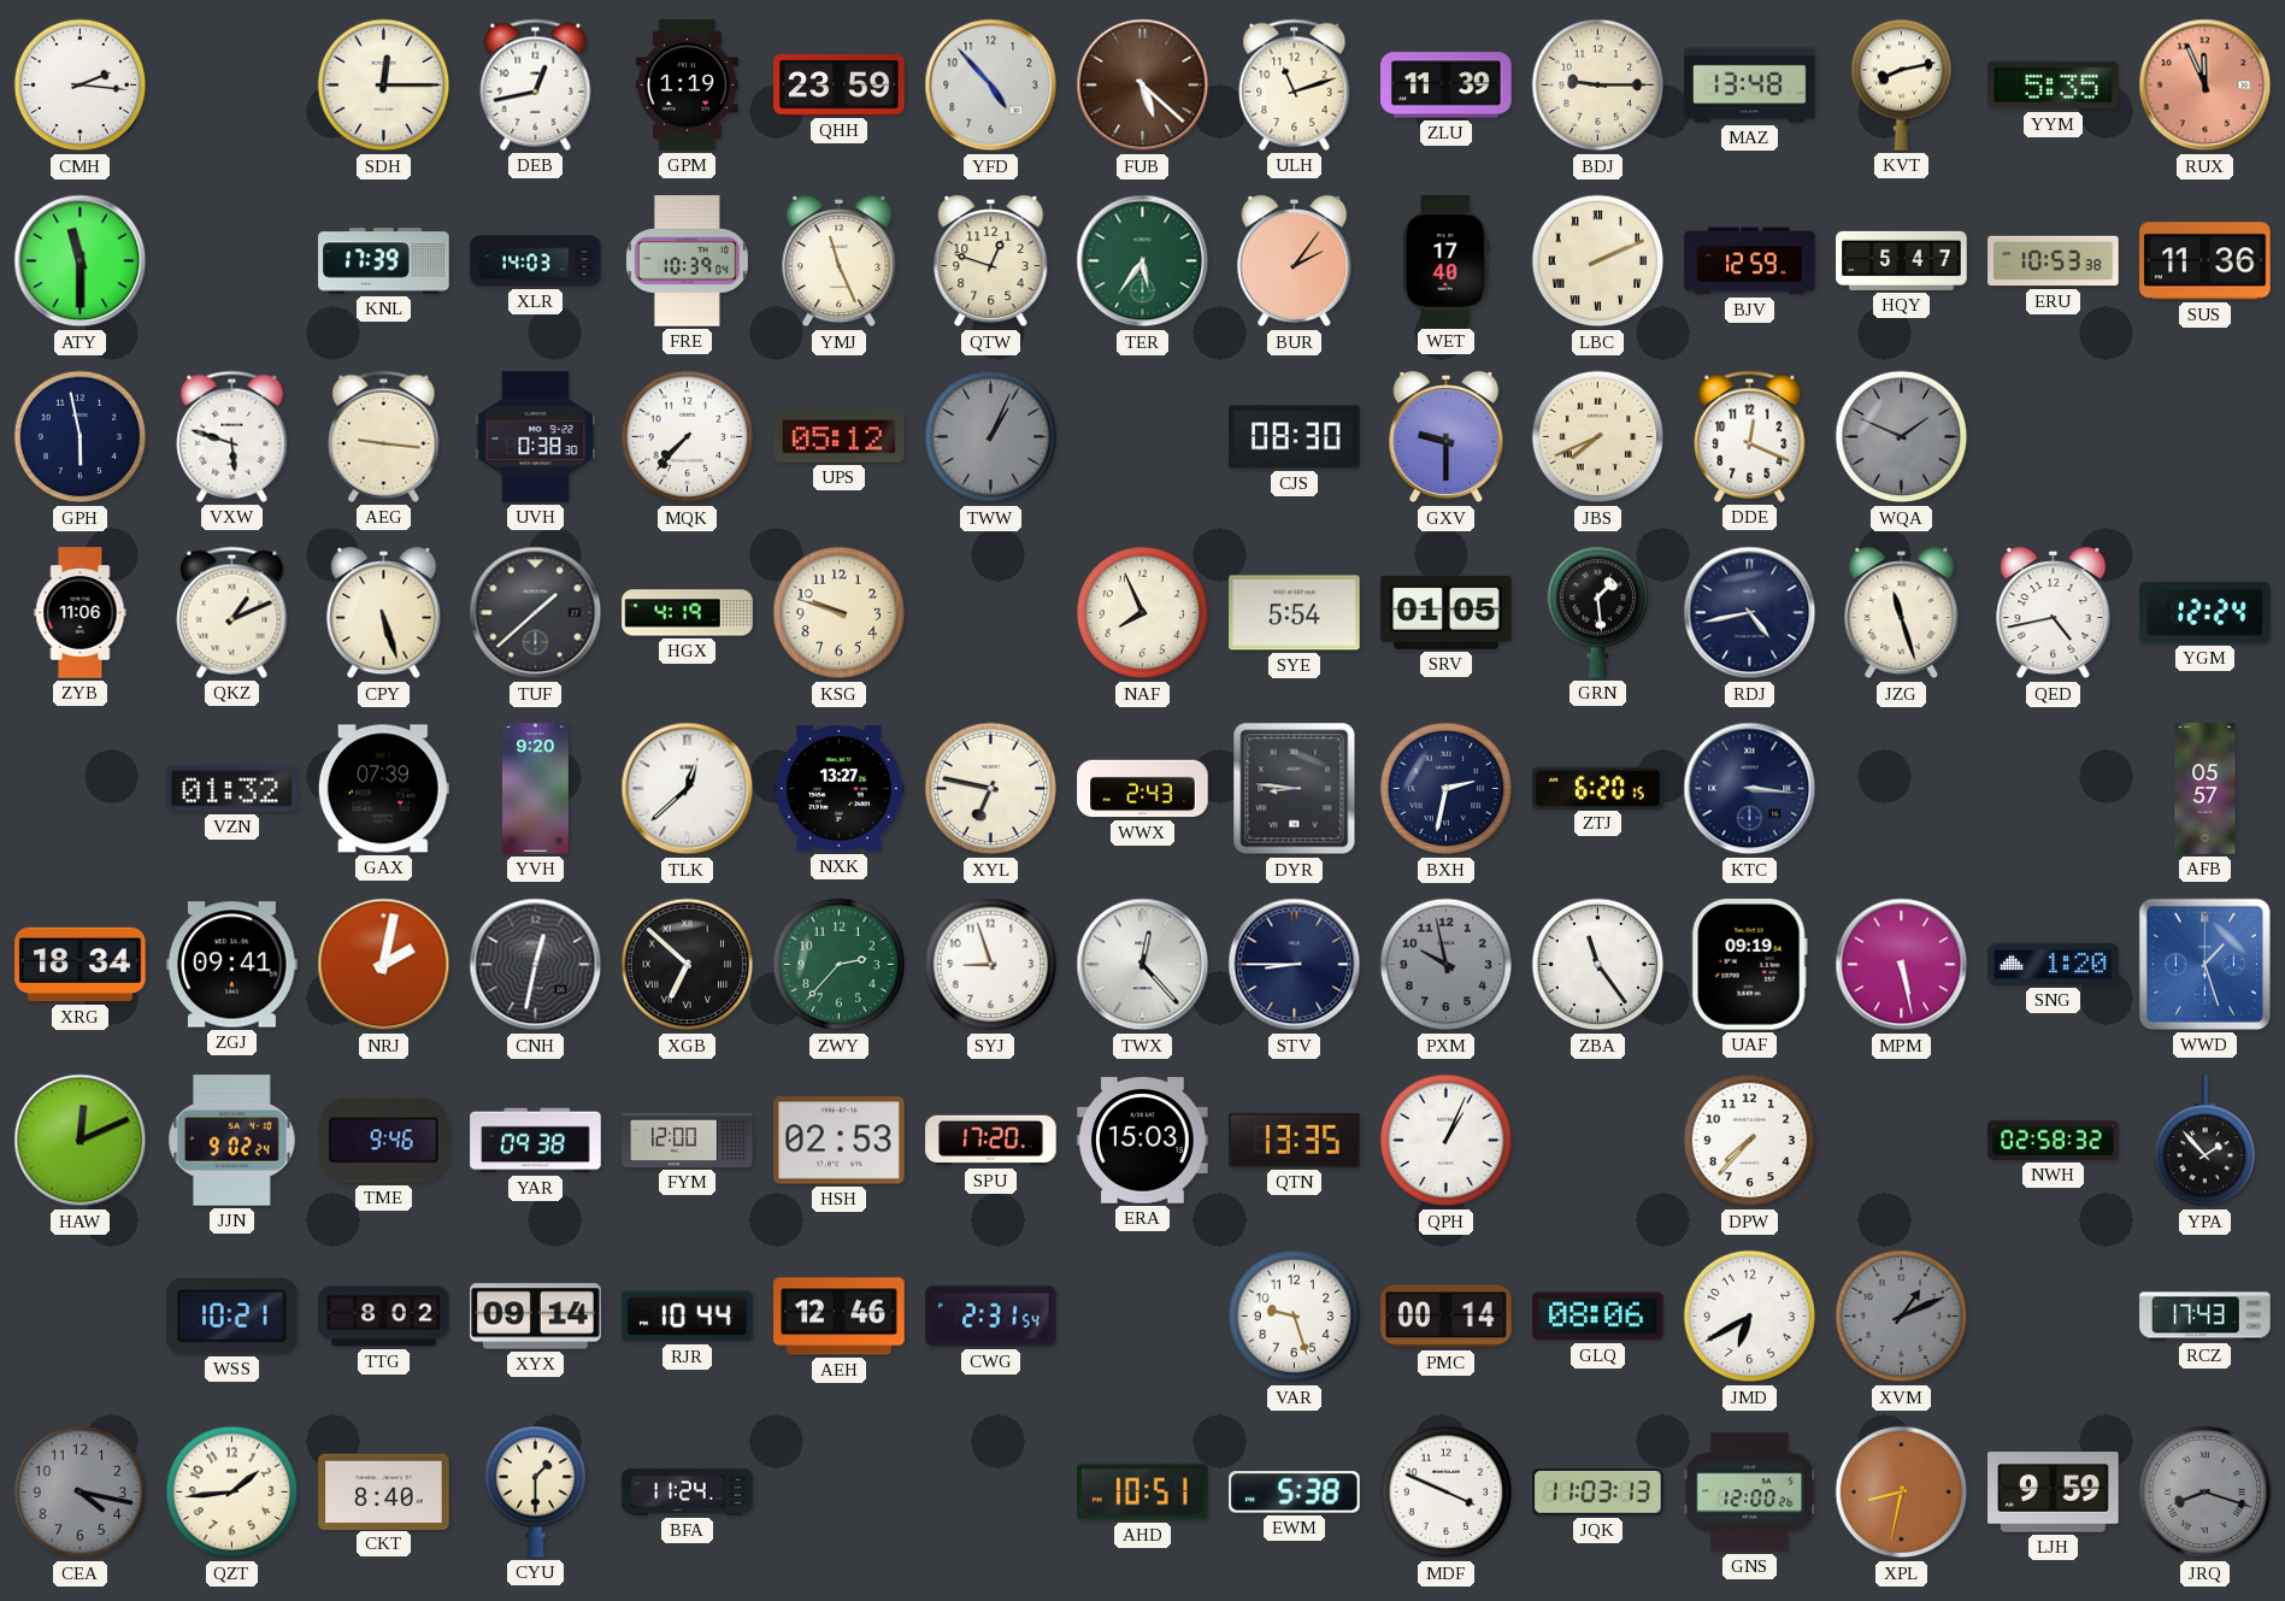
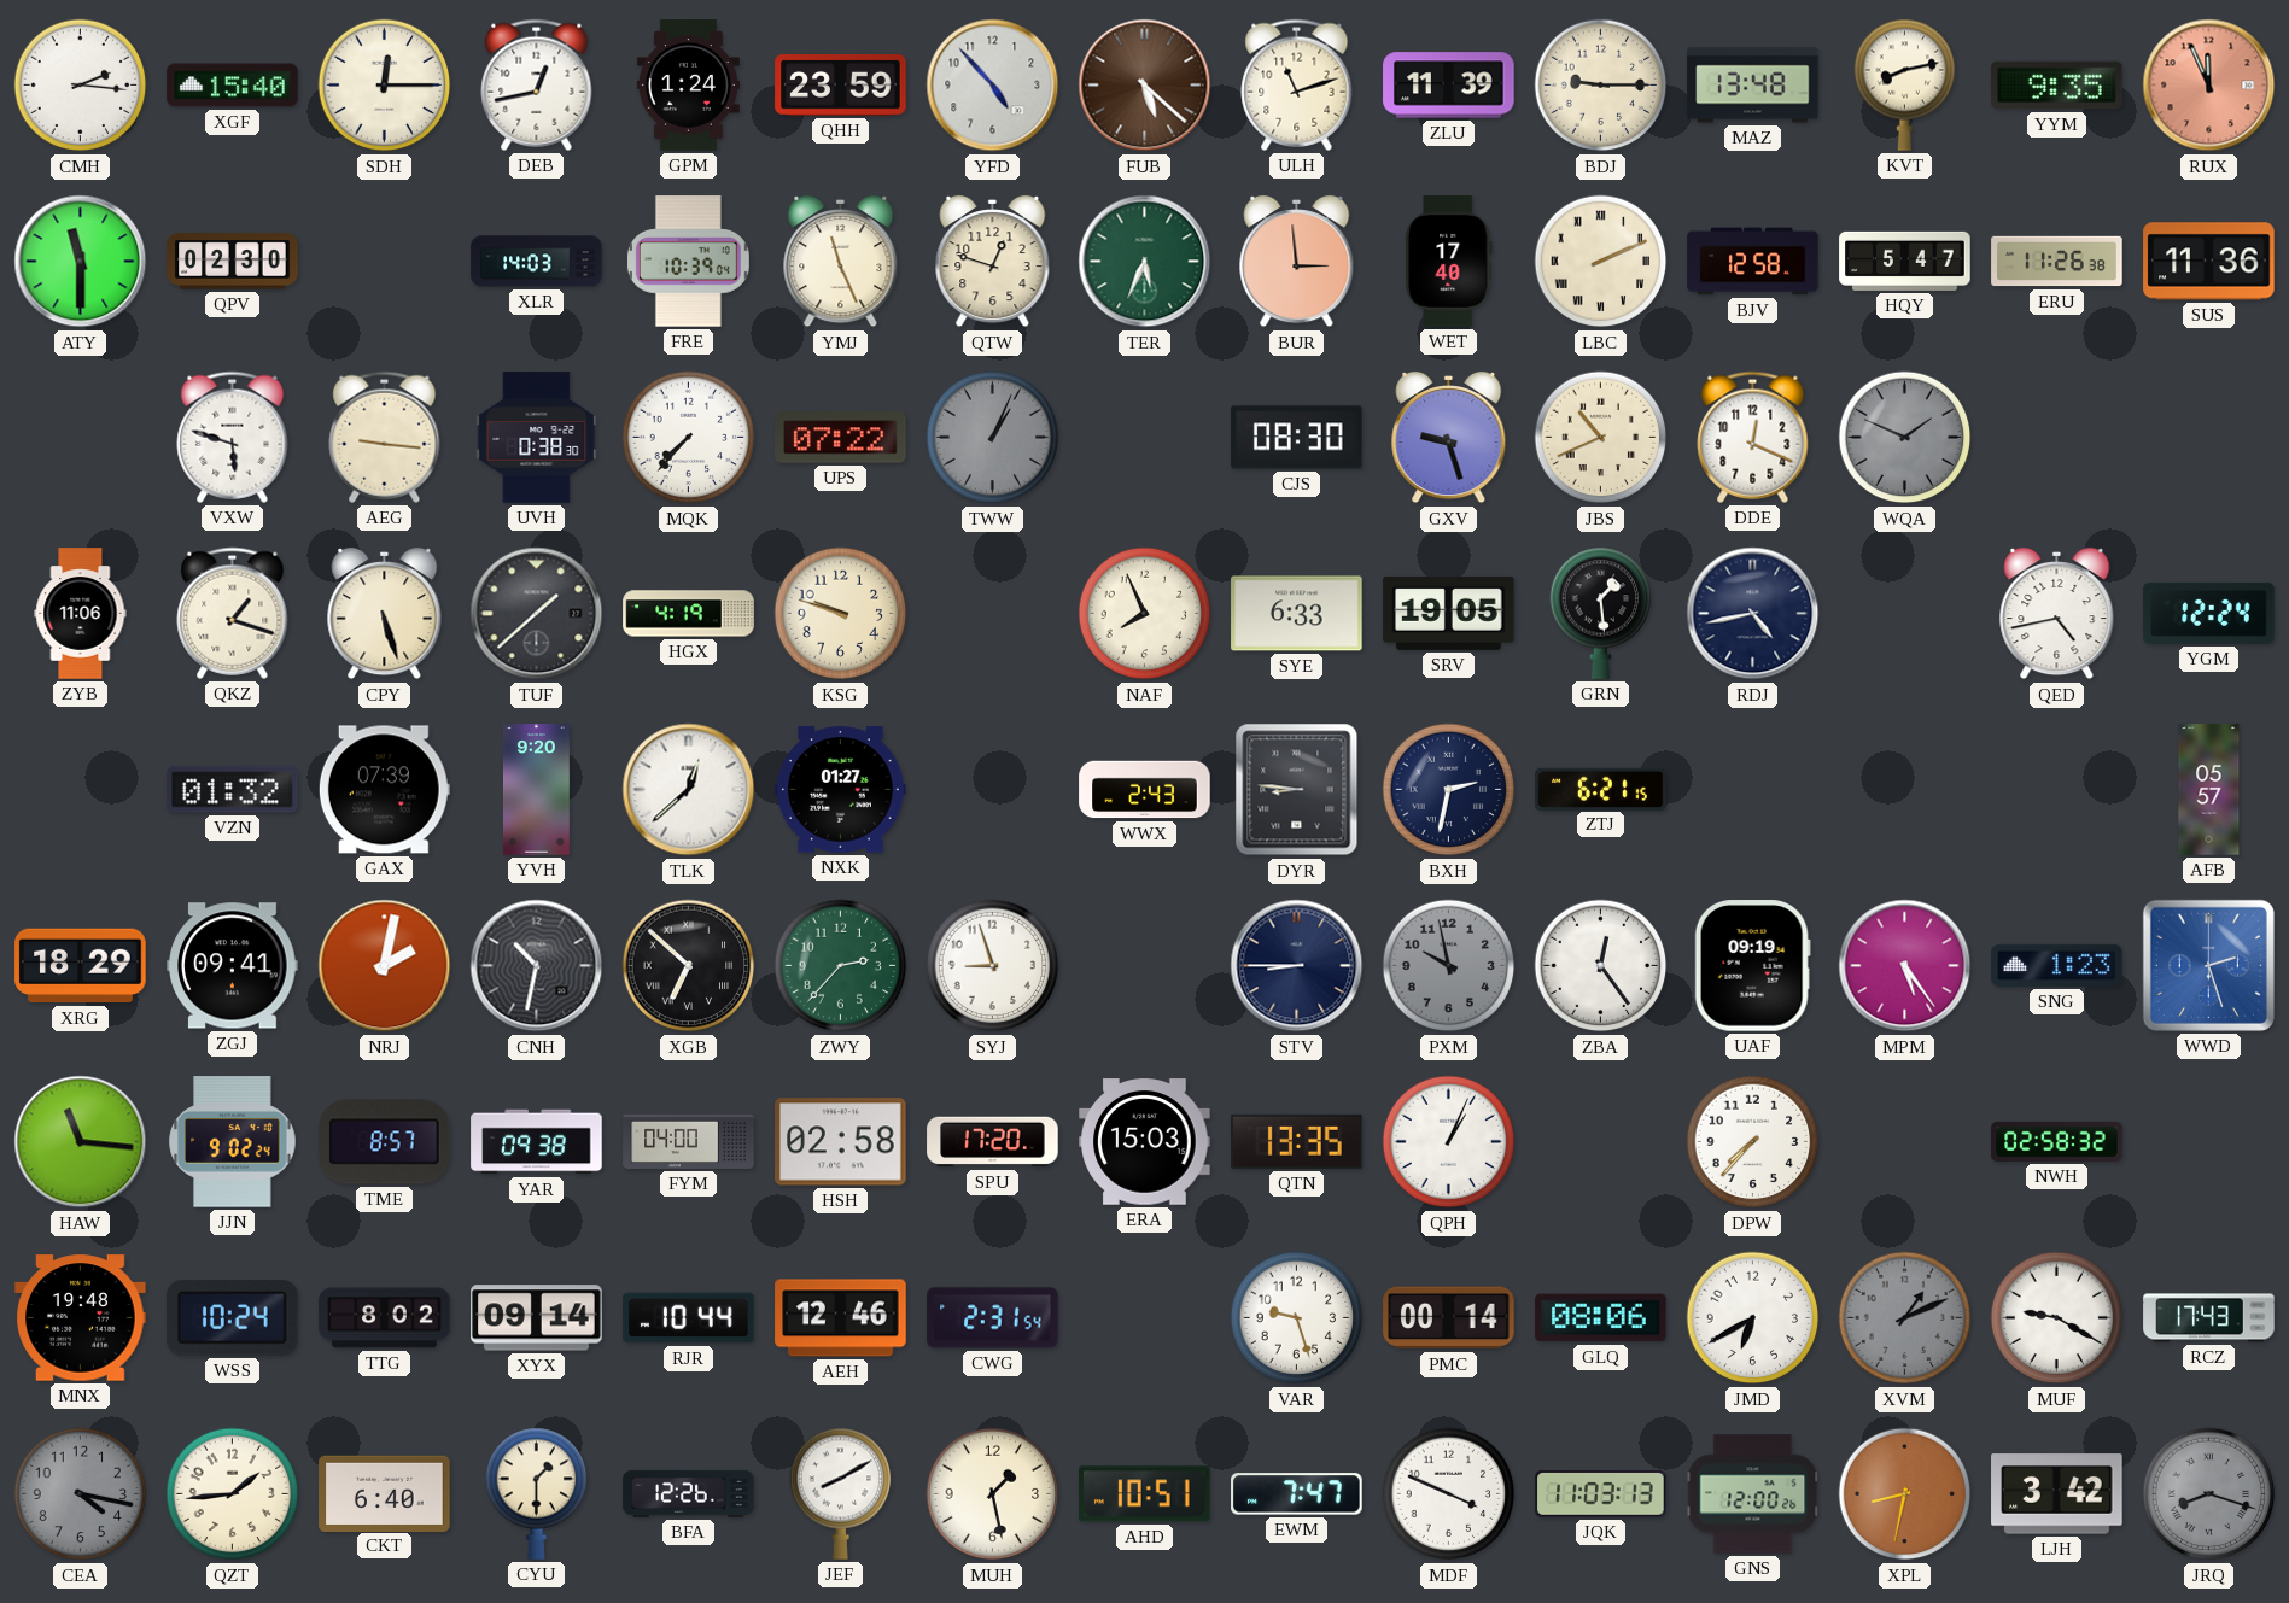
XGF: none -> 15:40 (233, 86)
GPM: 1:19 -> 1:24 (688, 86)
YYM: 5:35 -> 9:35 (2057, 86)
QPV: none -> 02:30 (233, 262)
KNL: 17:39 -> none (384, 261)
TER: 5:36 -> 5:34 (1145, 262)
BUR: 2:06 -> 2:59 (1297, 262)
BJV: 12:59 -> 12:58 (1753, 262)
ERU: 10:53 -> 11:26 (2057, 262)
GPH: 5:58 -> none (81, 437)
UPS: 05:12 -> 07:22 (841, 438)
GXV: 9:30 -> 9:27 (1449, 438)
JBS: 7:41 -> 10:41 (1601, 438)
QKZ: 1:11 -> 1:18 (233, 613)
SYE: 5:54 -> 6:33 (1297, 614)
SRV: 01:05 -> 19:05 (1449, 613)
JZG: 11:27 -> none (1902, 613)
NXK: 13:27 -> 01:27 (841, 790)
XYL: 6:47 -> none (991, 789)
ZTJ: 6:20 -> 6:21 (1601, 789)
KTC: 3:16 -> none (1750, 789)
XRG: 18:34 -> 18:29 (81, 966)
CNH: 12:32 -> 10:32 (537, 966)
TWX: 12:23 -> none (1143, 965)
ZBA: 11:24 -> 12:24 (1601, 966)
MPM: 5:28 -> 5:24 (1905, 966)
SNG: 1:20 -> 1:23 (2057, 965)
WWD: 1:27 -> 2:27 (2208, 965)
HAW: 12:11 -> 11:16 (81, 1142)
TME: 9:46 -> 8:57 (385, 1142)
FYM: 12:00 -> 04:00 (689, 1141)
HSH: 02:53 -> 02:58 (841, 1142)
YPA: 1:53 -> none (2206, 1141)
MNX: none -> 19:48 (81, 1318)
WSS: 10:21 -> 10:24 (233, 1318)
MUF: none -> 9:20 (2057, 1318)
CKT: 8:40 -> 6:40 (385, 1493)
BFA: 11:24 -> 12:26 (689, 1493)
JEF: none -> 8:10 (841, 1493)
MUH: none -> 1:28 (993, 1494)
EWM: 5:38 -> 7:47 (1297, 1494)
LJH: 9:59 -> 3:42 (2057, 1494)
